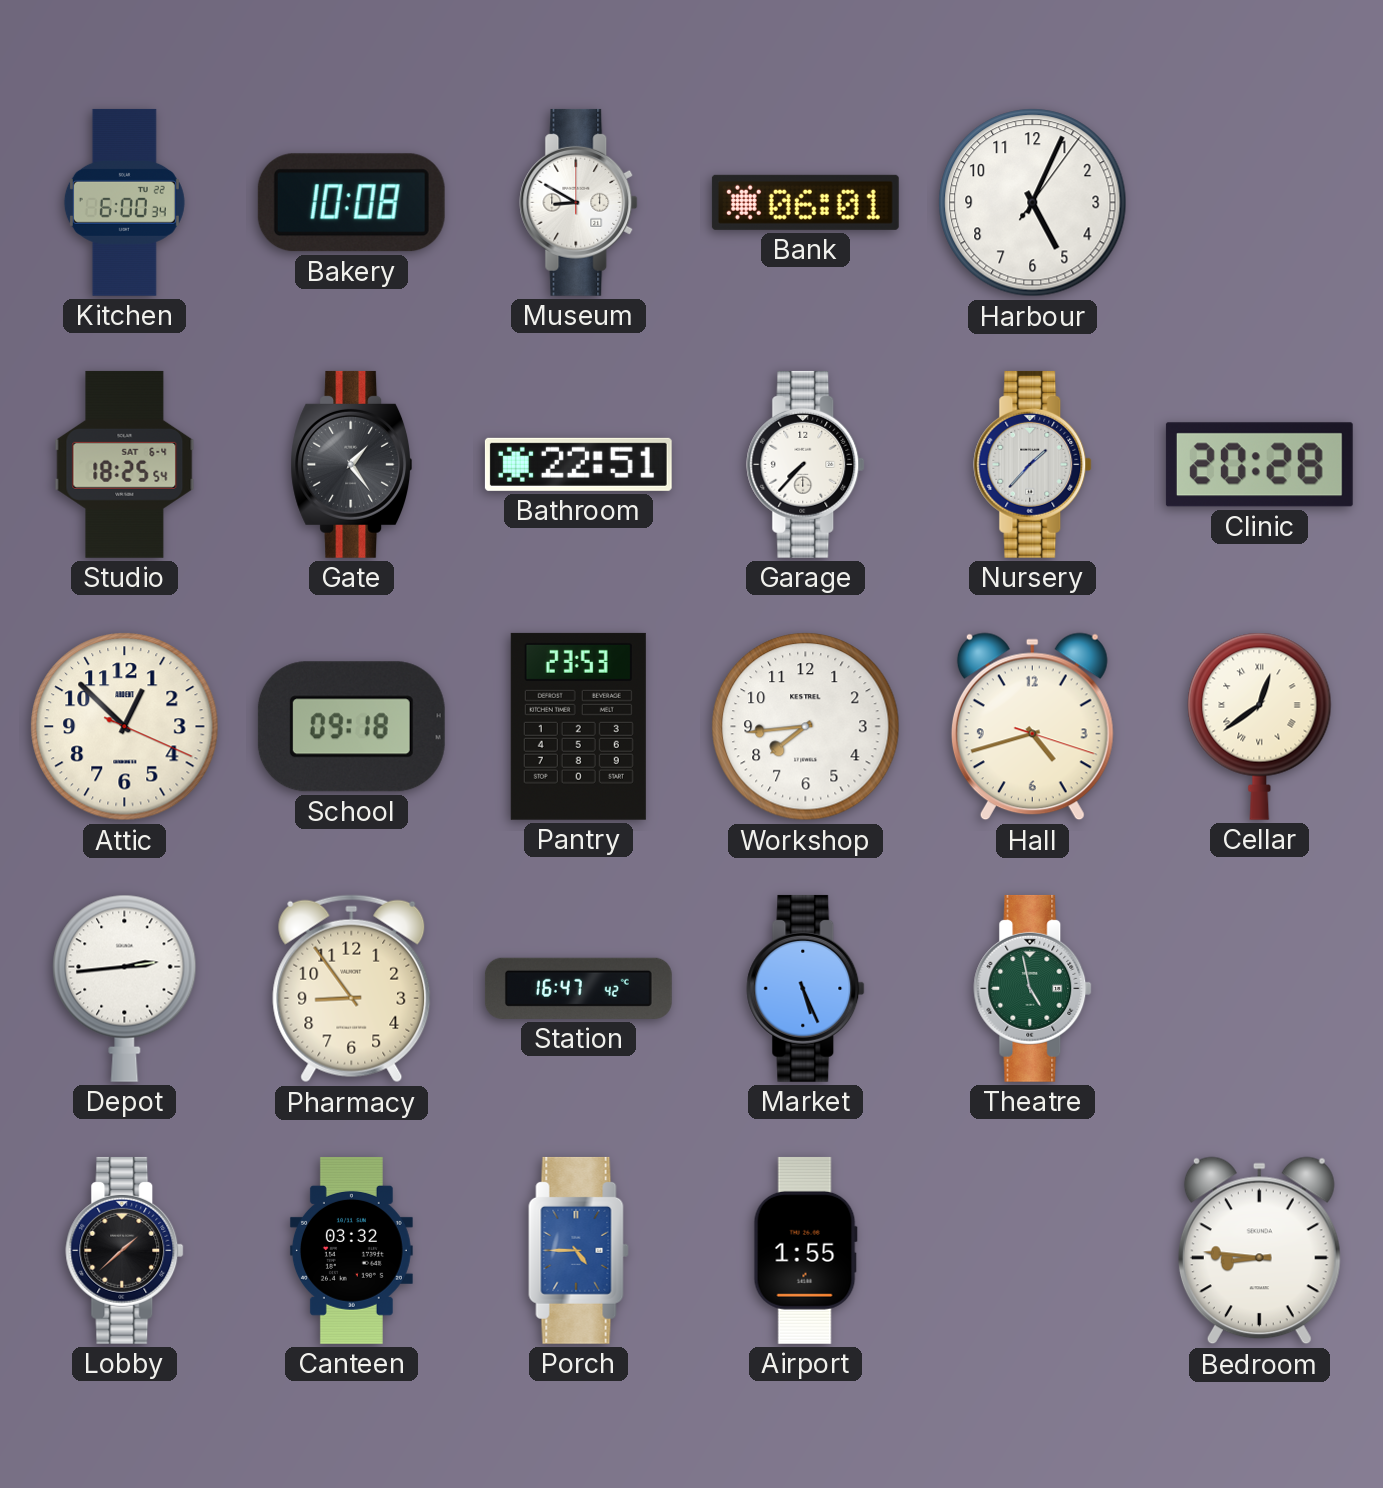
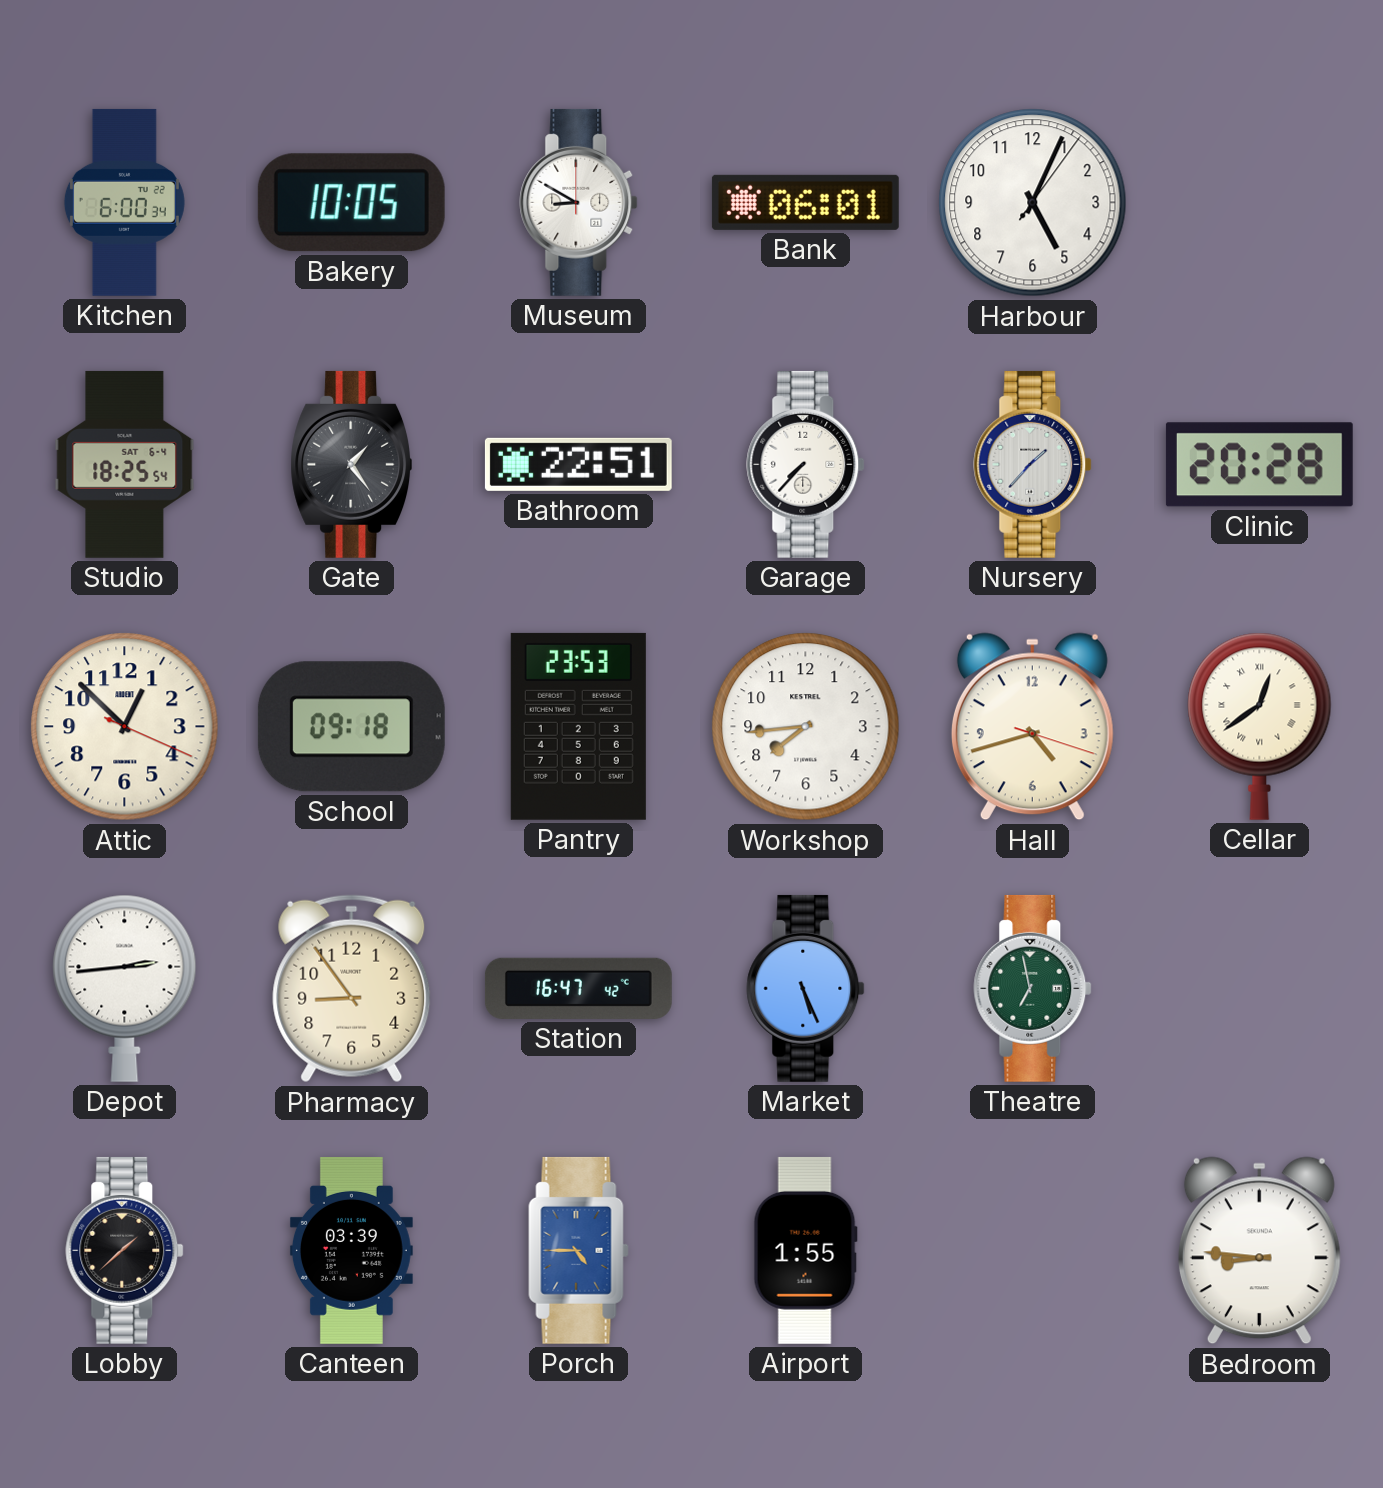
Bakery: 10:08 -> 10:05 (351, 203)
Theatre: 4:58 -> 6:58 (1033, 988)
Canteen: 03:32 -> 03:39 (351, 1250)
